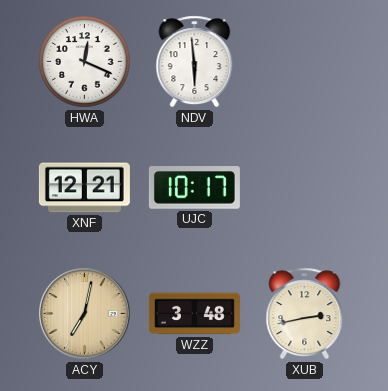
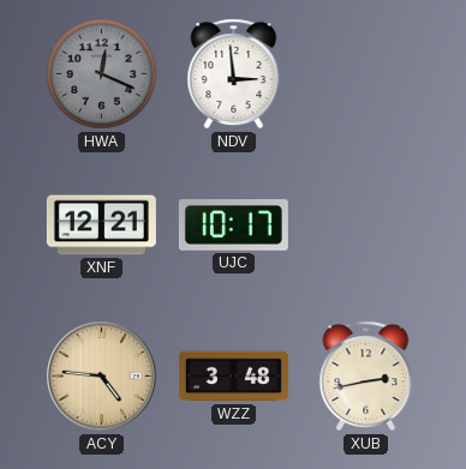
HWA dial: white -> grey (102, 74)
NDV: 5:59 -> 2:59 (234, 74)
ACY: 7:02 -> 4:46 (102, 377)
